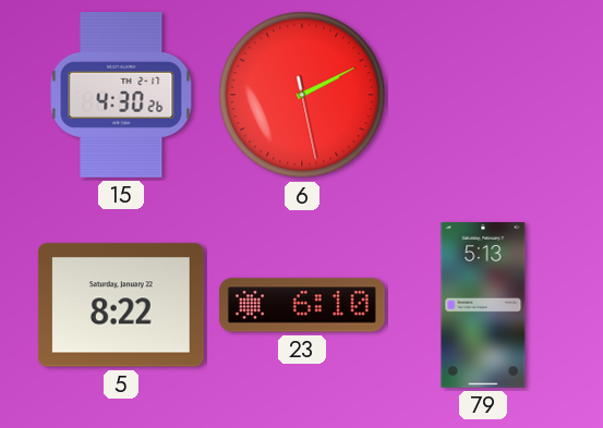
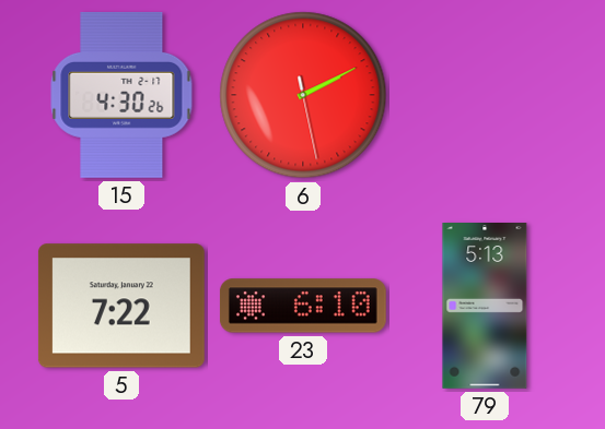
5: 8:22 -> 7:22 (121, 306)
